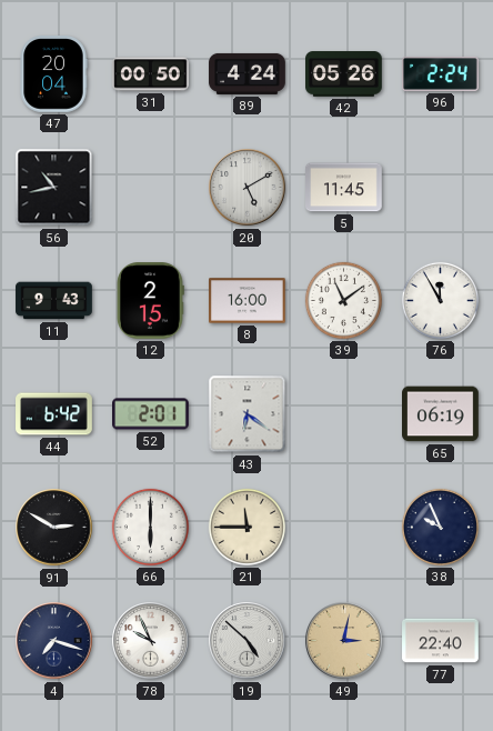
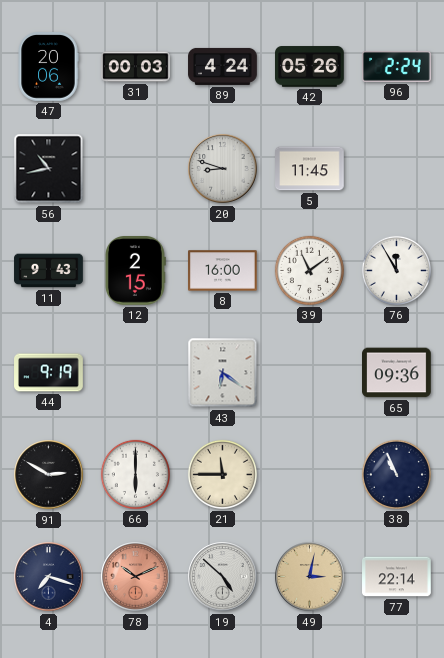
47: 20:04 -> 20:06 (48, 67)
31: 00:50 -> 00:03 (136, 67)
20: 5:10 -> 8:48 (223, 169)
44: 6:42 -> 9:19 (49, 373)
52: 2:01 -> none (151, 414)
65: 06:19 -> 09:36 (397, 373)
38: 9:56 -> 10:56 (396, 474)
78: 9:56 -> 10:11 (136, 577)
78 dial: white -> salmon (136, 577)
77: 22:40 -> 22:14 (397, 577)
